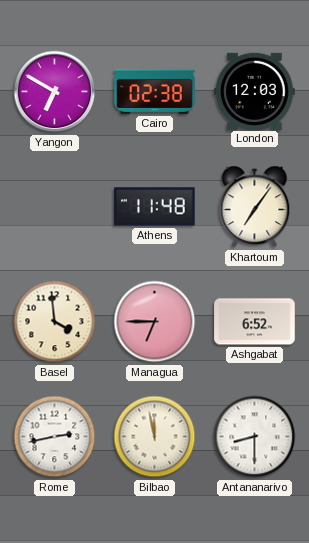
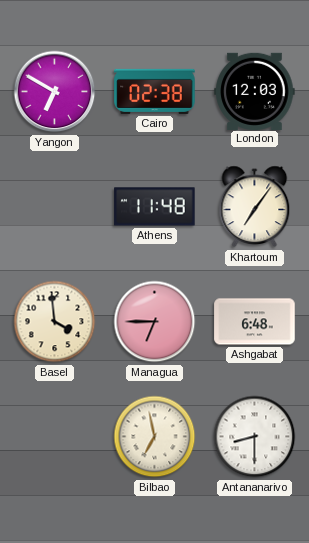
Ashgabat: 6:52 -> 6:48 (255, 322)
Rome: 2:43 -> none (55, 437)
Bilbao: 11:58 -> 6:58 (155, 437)
